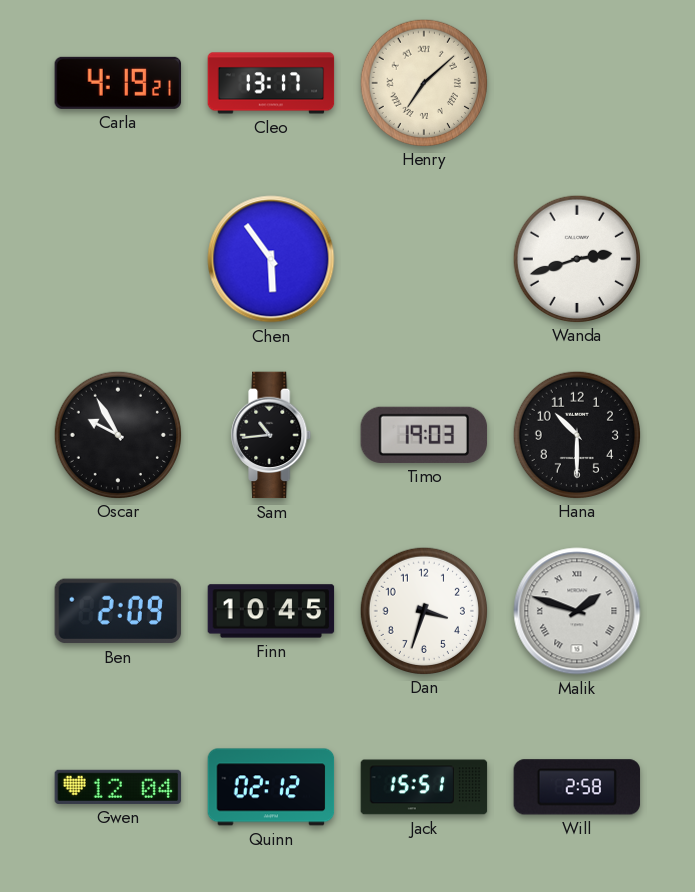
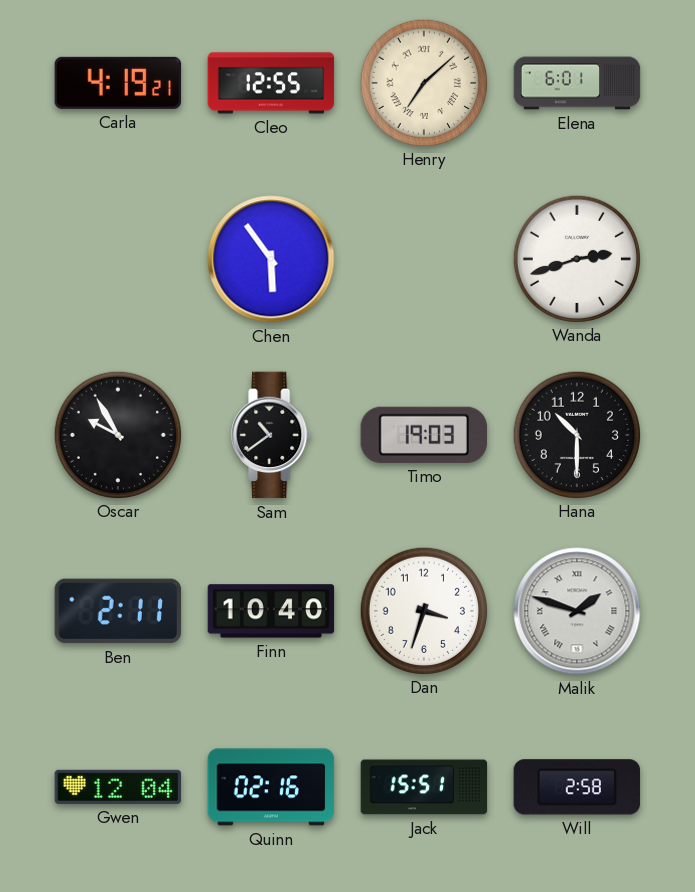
Cleo: 13:17 -> 12:55 (271, 83)
Elena: none -> 6:01 (577, 83)
Sam: 10:44 -> 10:39 (272, 435)
Ben: 2:09 -> 2:11 (118, 611)
Finn: 10:45 -> 10:40 (271, 611)
Quinn: 02:12 -> 02:16 (271, 787)
